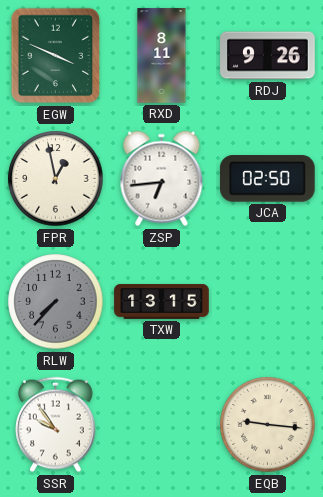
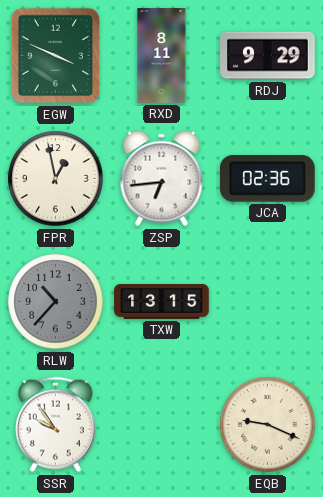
RDJ: 9:26 -> 9:29 (268, 56)
JCA: 02:50 -> 02:36 (268, 179)
RLW: 7:37 -> 10:37 (56, 302)
EQB: 9:16 -> 9:19 (268, 425)
